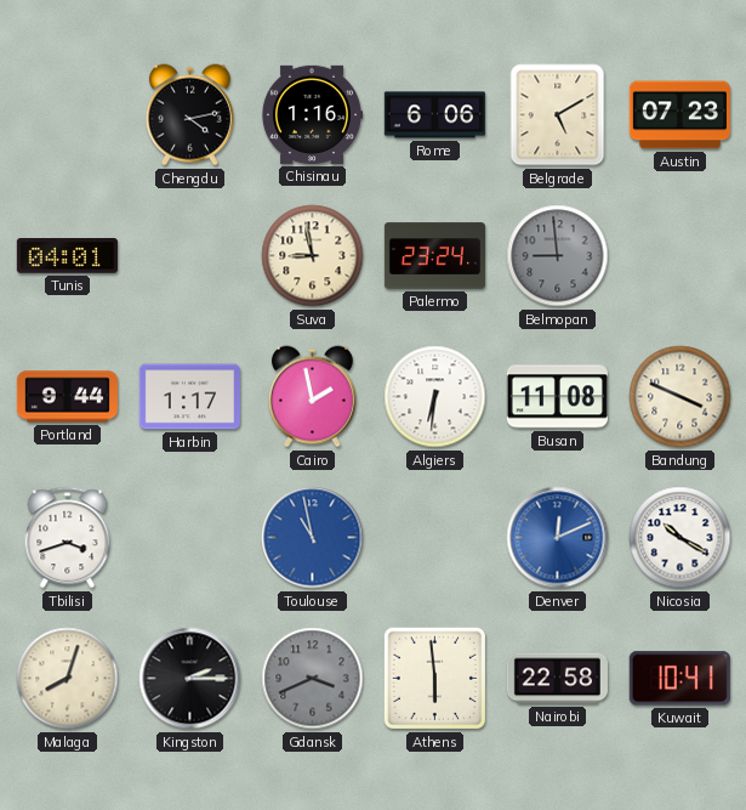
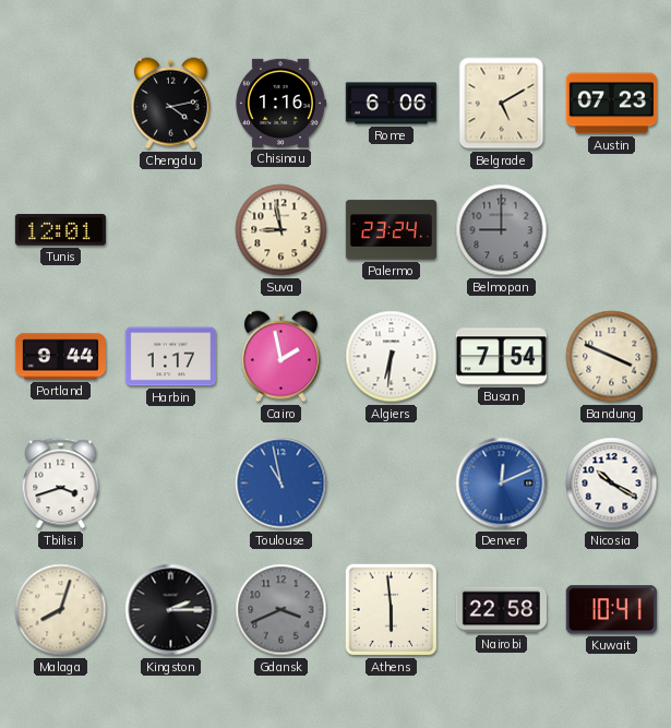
Tunis: 04:01 -> 12:01 (60, 230)
Belmopan: 8:59 -> 9:00 (502, 230)
Busan: 11:08 -> 7:54 (501, 357)
